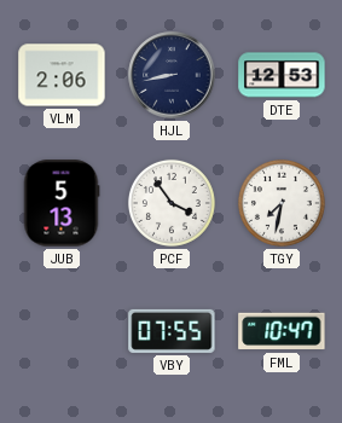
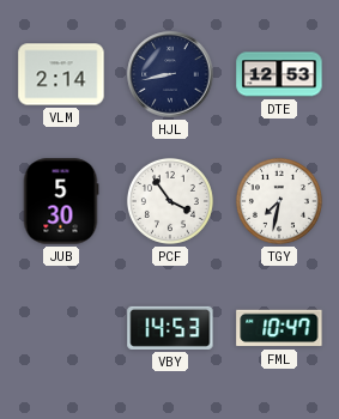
VLM: 2:06 -> 2:14 (61, 74)
JUB: 5:13 -> 5:30 (61, 201)
VBY: 07:55 -> 14:53 (170, 328)
